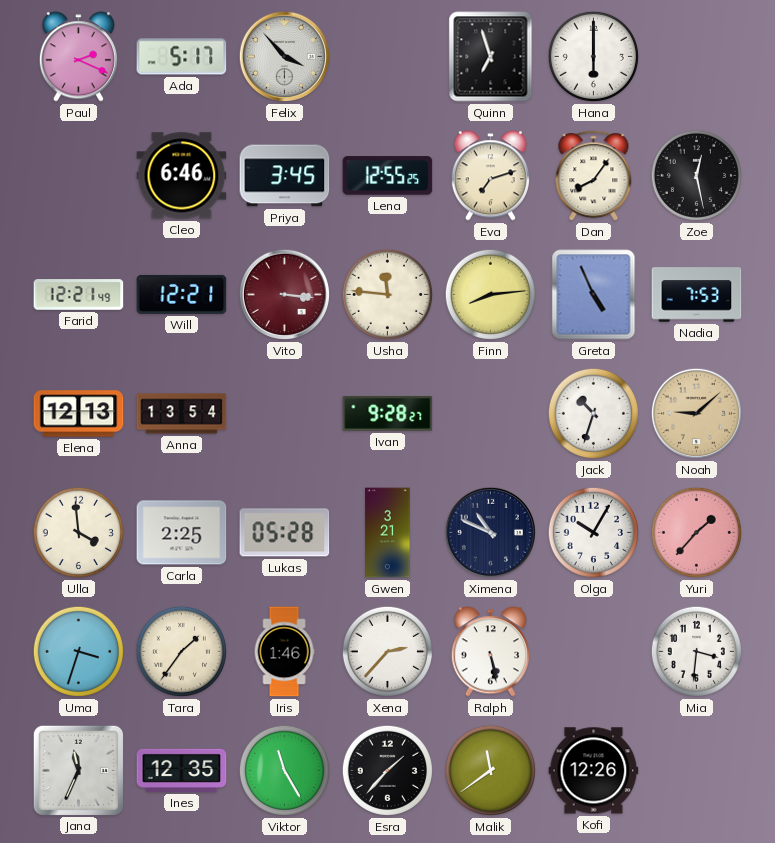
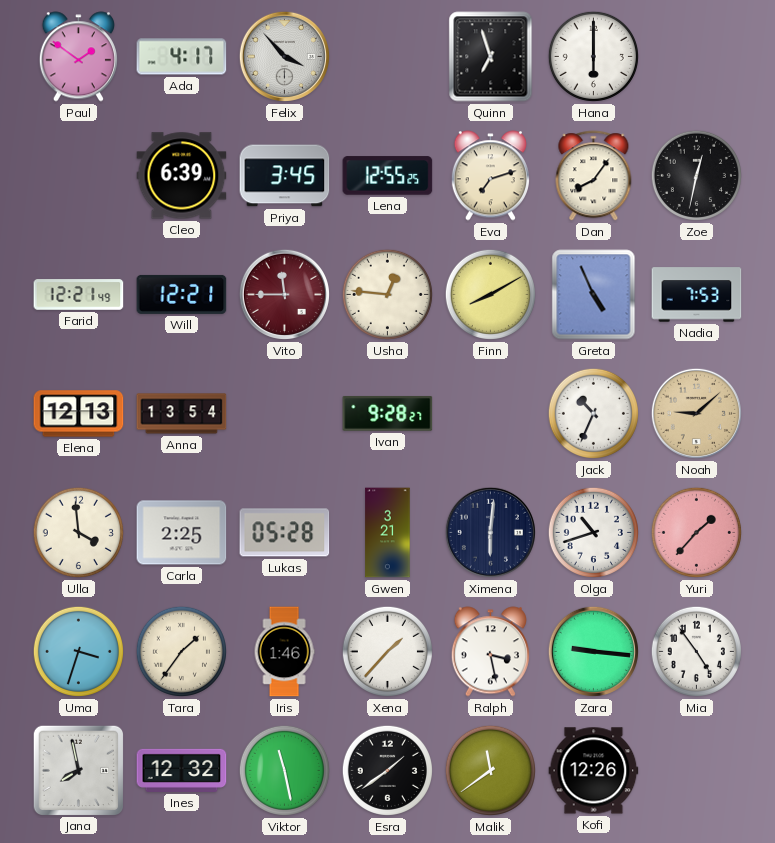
Paul: 2:19 -> 1:51 (78, 57)
Ada: 5:17 -> 4:17 (182, 57)
Cleo: 6:46 -> 6:39 (182, 176)
Zoe: 12:28 -> 12:32 (696, 175)
Vito: 3:16 -> 11:45 (284, 294)
Usha: 11:46 -> 12:46 (387, 294)
Finn: 8:14 -> 8:10 (490, 294)
Jack: 10:33 -> 10:34 (593, 413)
Ximena: 10:49 -> 6:01 (490, 532)
Olga: 10:05 -> 10:42 (593, 532)
Xena: 2:37 -> 1:37 (387, 651)
Ralph: 5:28 -> 3:28 (490, 652)
Zara: none -> 9:16 (593, 651)
Mia: 3:31 -> 4:54 (696, 651)
Jana: 11:34 -> 7:58 (78, 770)
Ines: 12:35 -> 12:32 (182, 770)
Viktor: 11:25 -> 11:28 (284, 770)
Esra: 1:37 -> 1:39 (387, 770)
